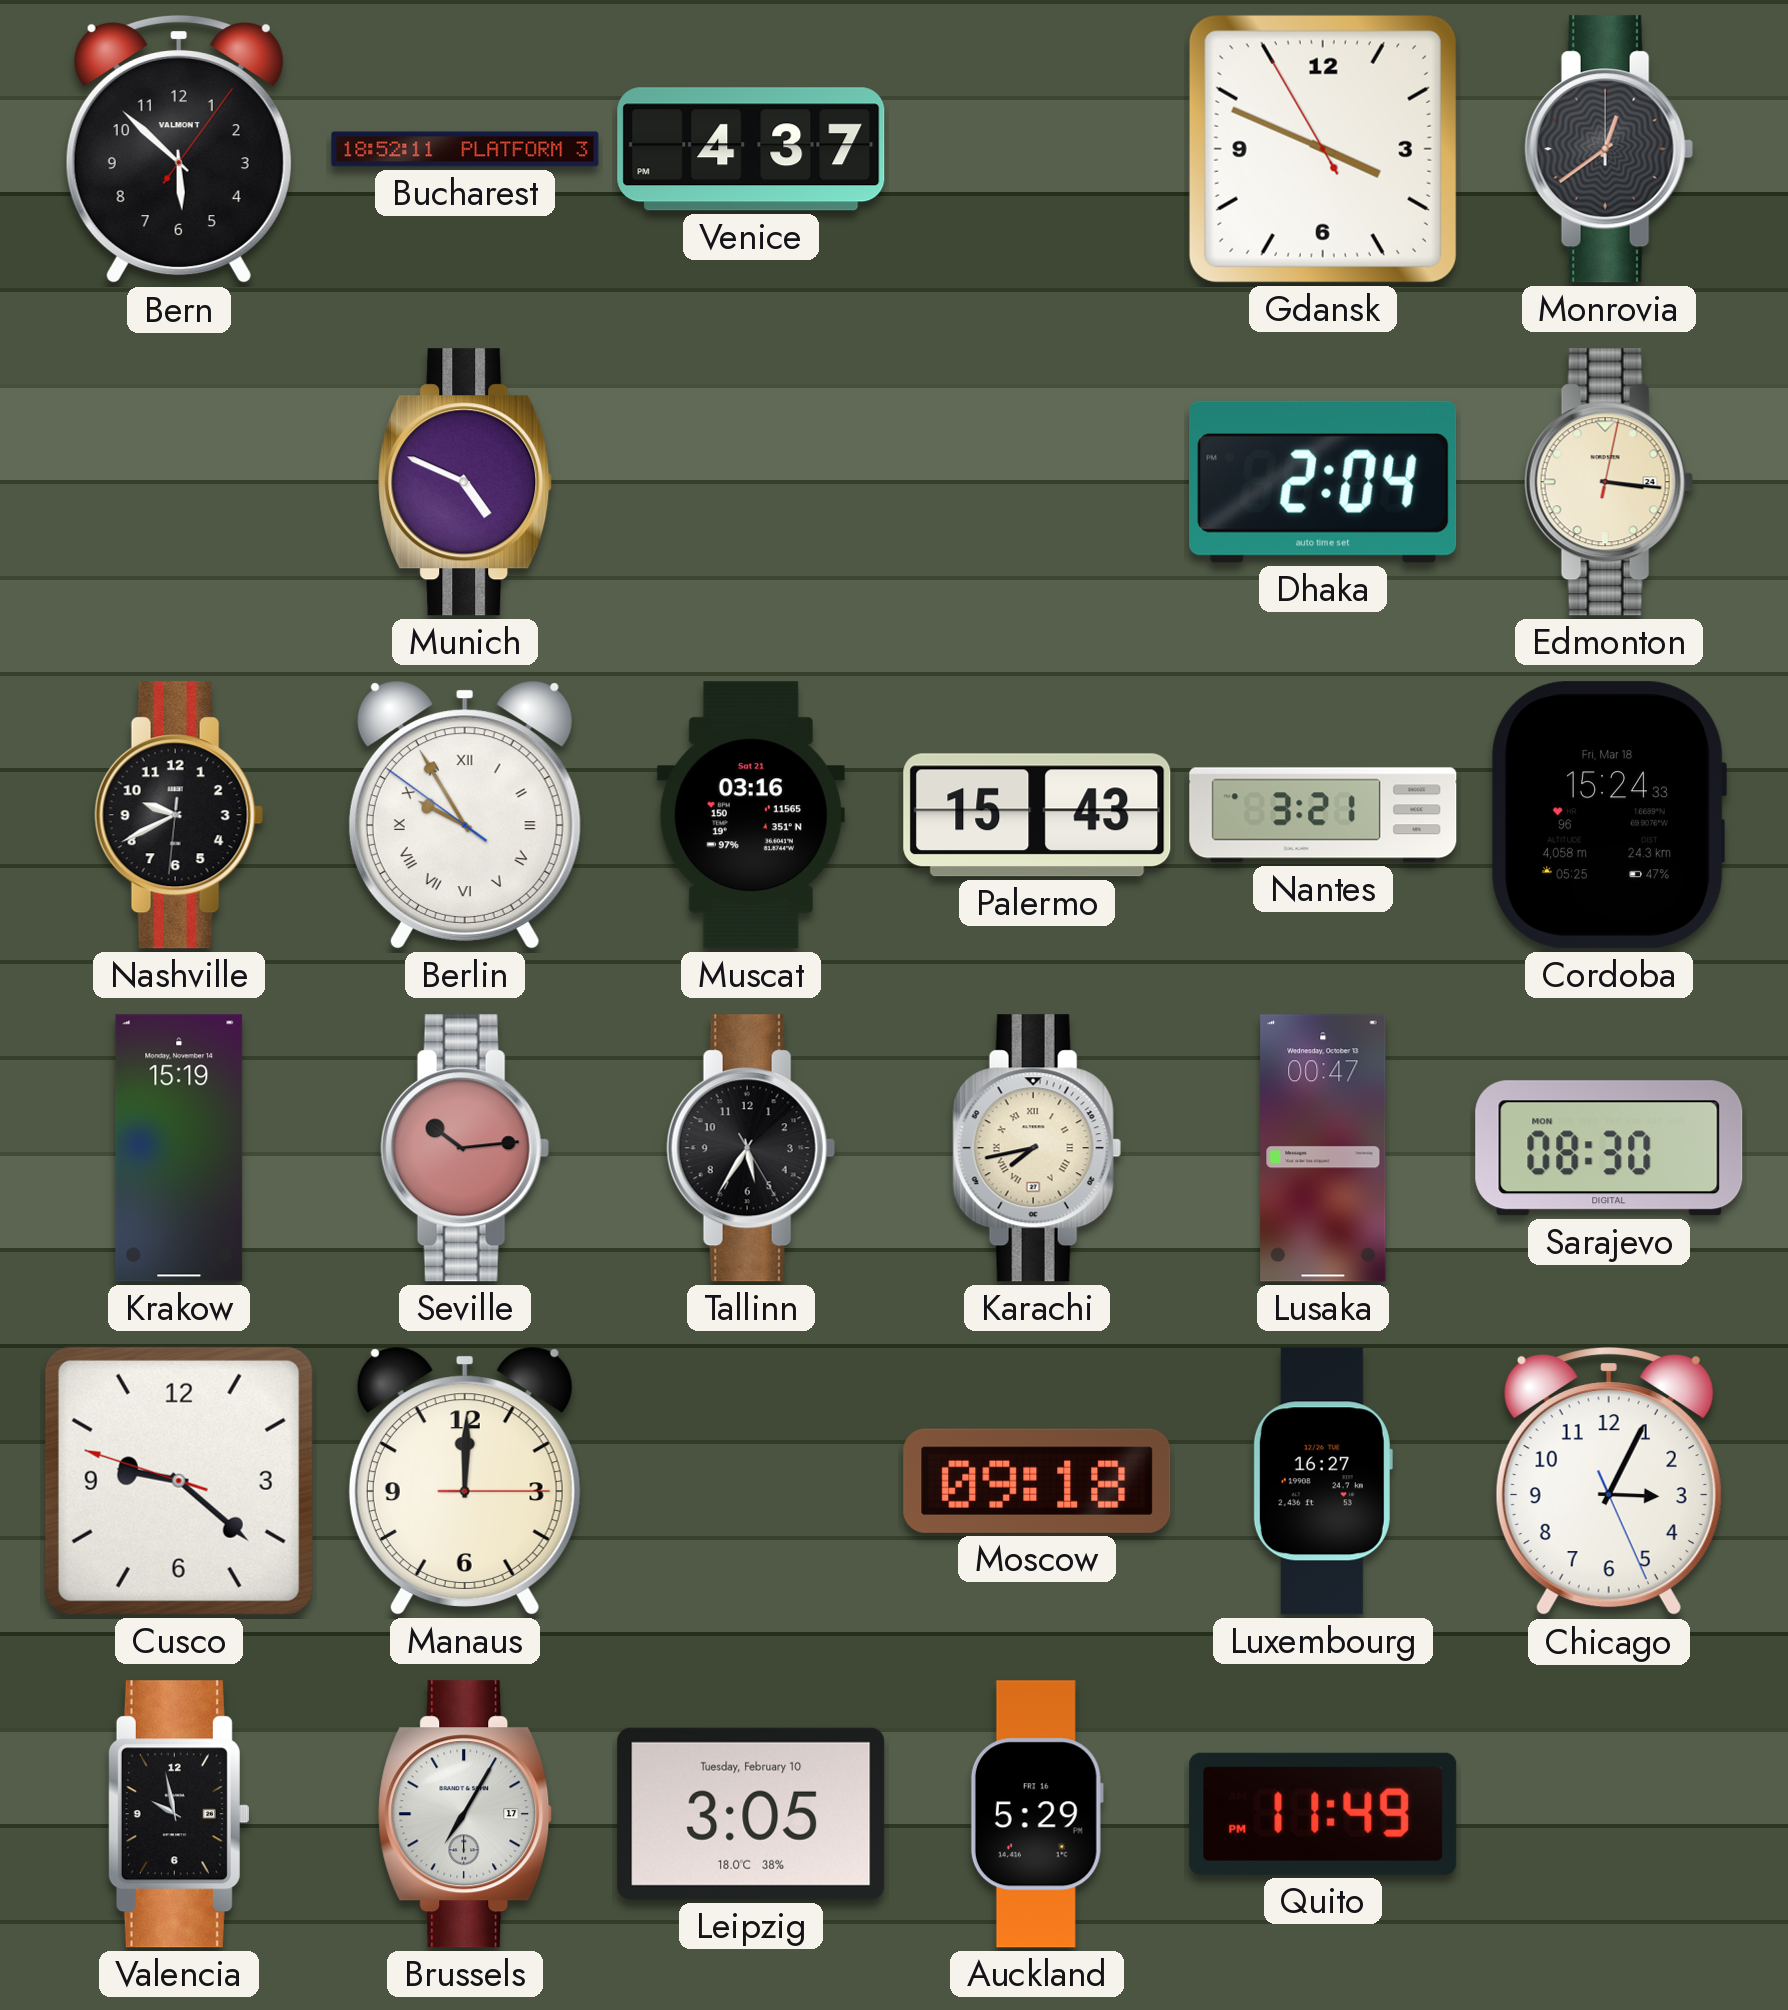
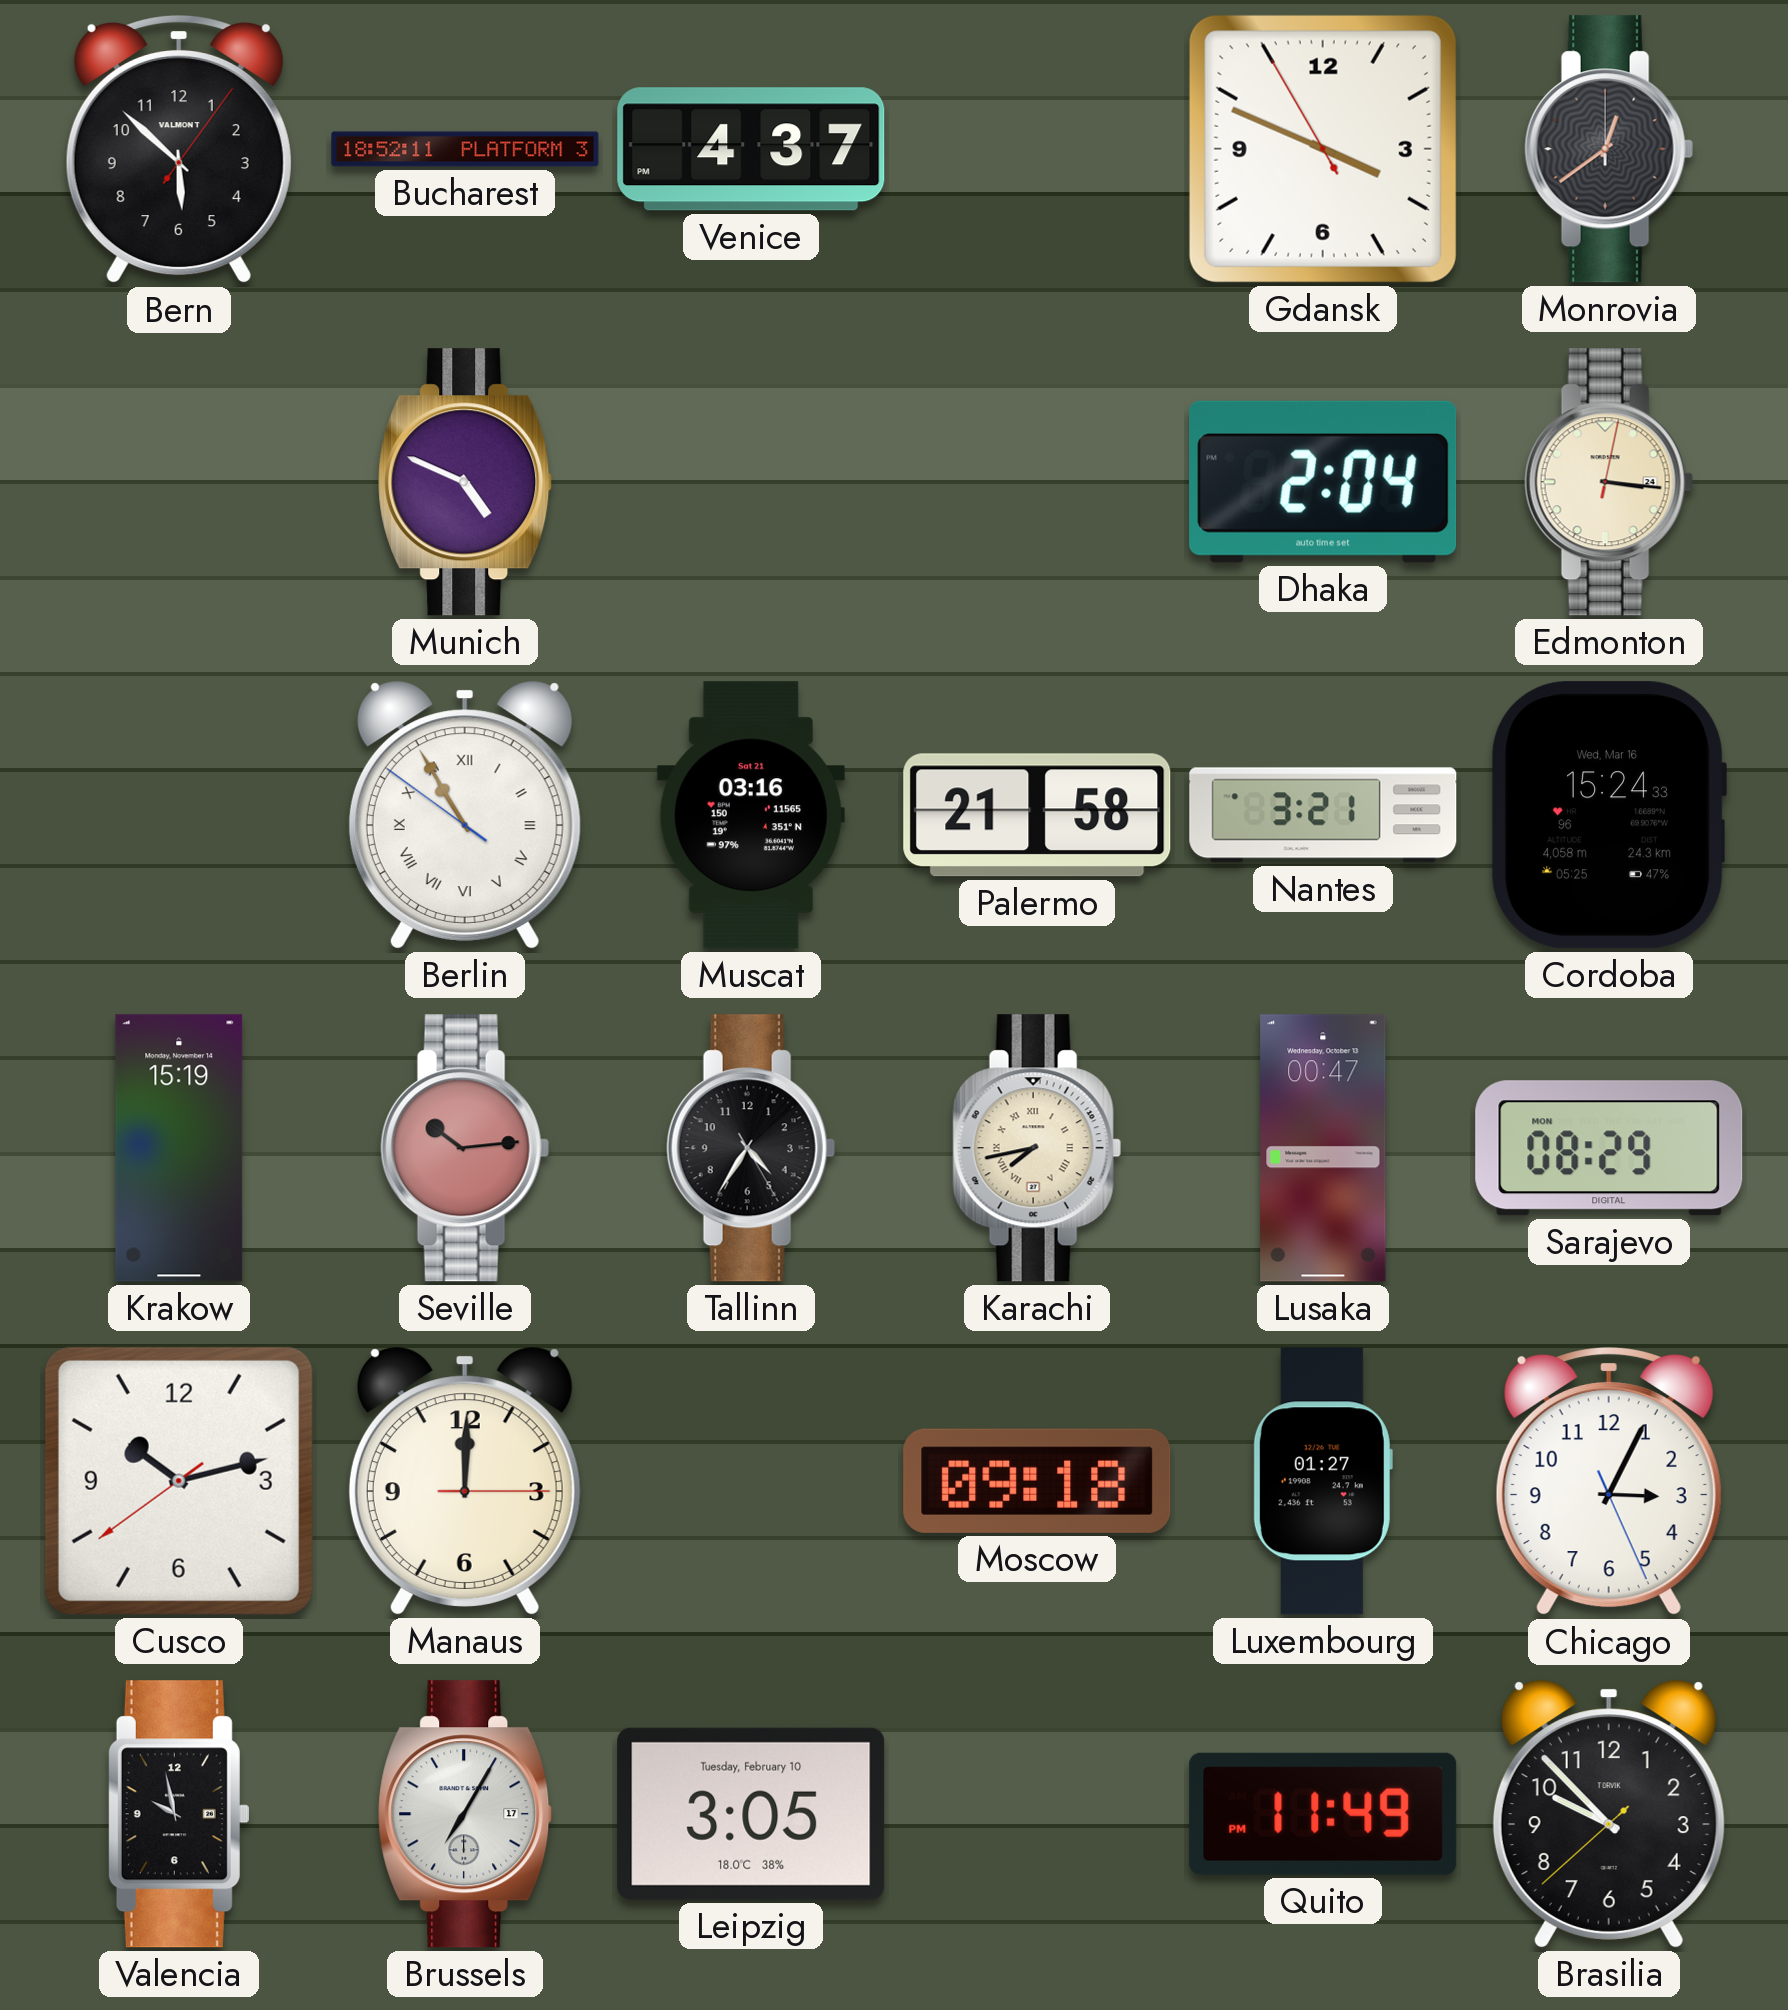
Nashville: 9:40 -> none (179, 815)
Berlin: 9:54 -> 10:54 (465, 815)
Palermo: 15:43 -> 21:58 (1037, 815)
Cordoba date: Fri, Mar 18 -> Wed, Mar 16 (1609, 815)
Tallinn: 5:35 -> 4:35 (751, 1148)
Sarajevo: 08:30 -> 08:29 (1609, 1148)
Cusco: 9:21 -> 10:12 (179, 1481)
Luxembourg: 16:27 -> 01:27 (1323, 1481)
Auckland: 5:29 -> none (1037, 1814)
Brasilia: none -> 9:52 (1609, 1814)
